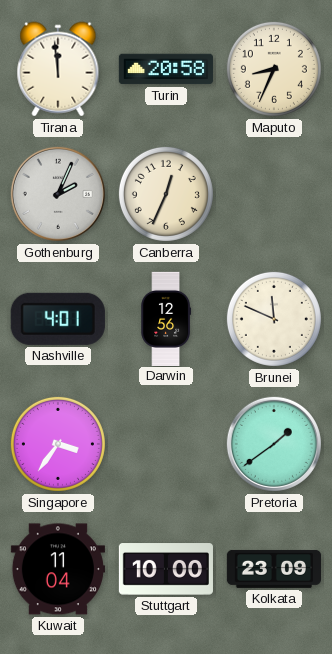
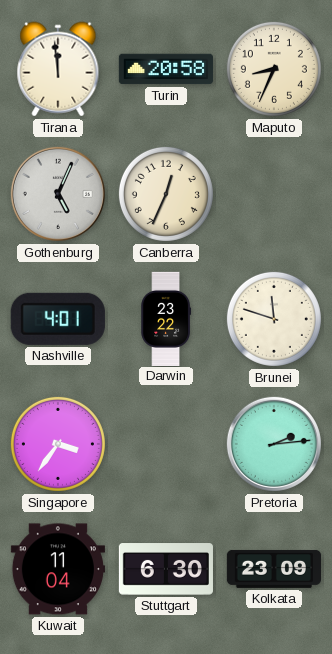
Gothenburg: 2:04 -> 5:04 (58, 194)
Darwin: 12:56 -> 23:22 (166, 318)
Brunei: 11:49 -> 11:48 (274, 319)
Pretoria: 1:39 -> 2:14 (274, 444)
Stuttgart: 10:00 -> 6:30 (166, 569)
